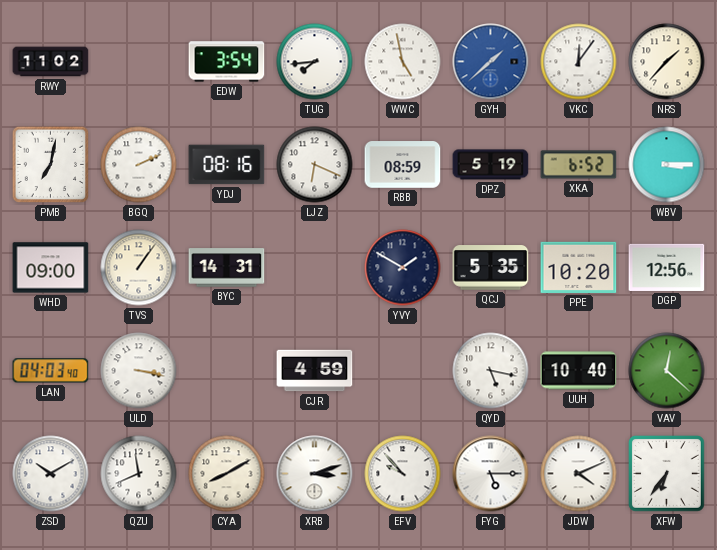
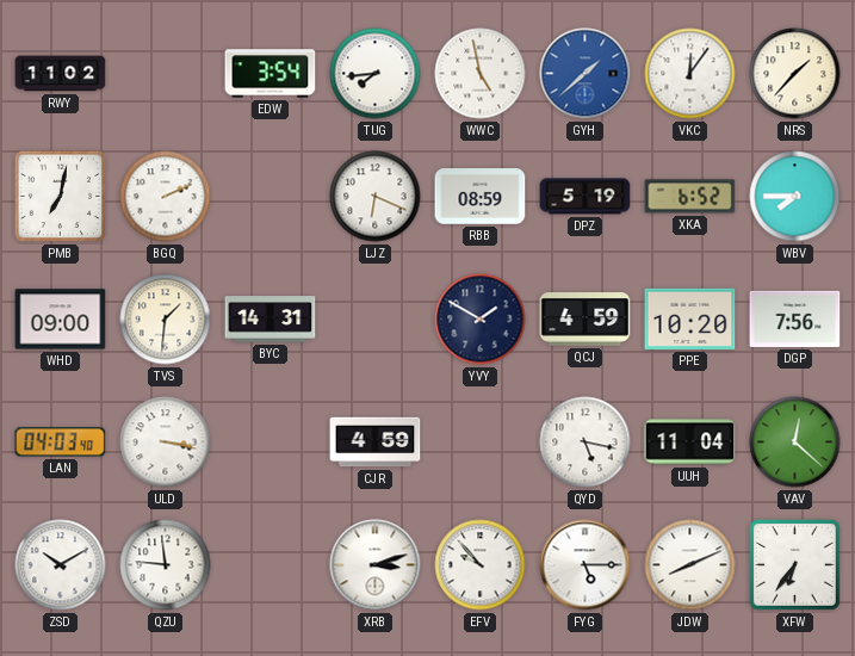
YDJ: 08:16 -> none (227, 165)
WBV: 3:15 -> 7:45 (795, 197)
TVS: 1:06 -> 1:31 (166, 320)
QCJ: 5:35 -> 4:59 (586, 320)
DGP: 12:56 -> 7:56 (795, 318)
UUH: 10:40 -> 11:04 (690, 443)
QZU: 11:41 -> 11:46 (166, 565)
CYA: 8:10 -> none (227, 474)
JDW: 4:11 -> 8:11 (690, 565)
